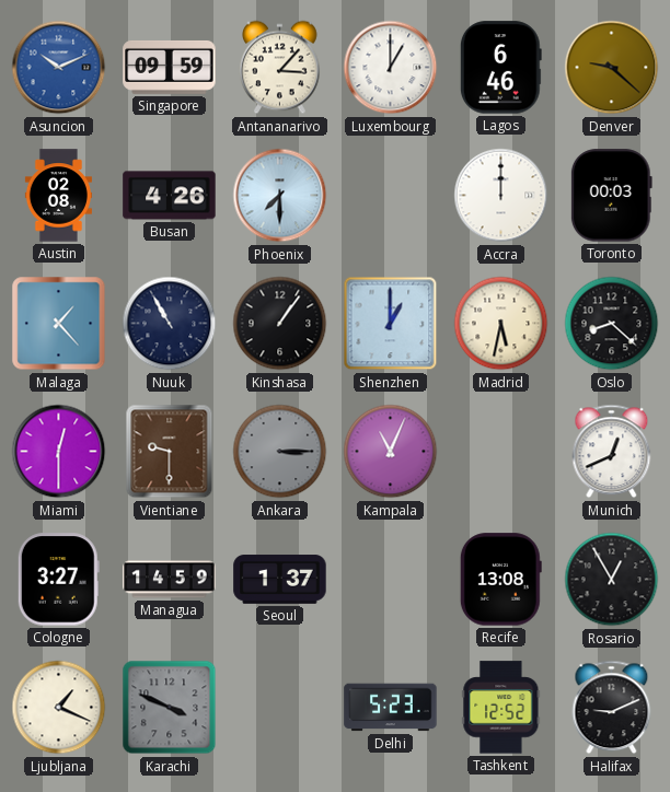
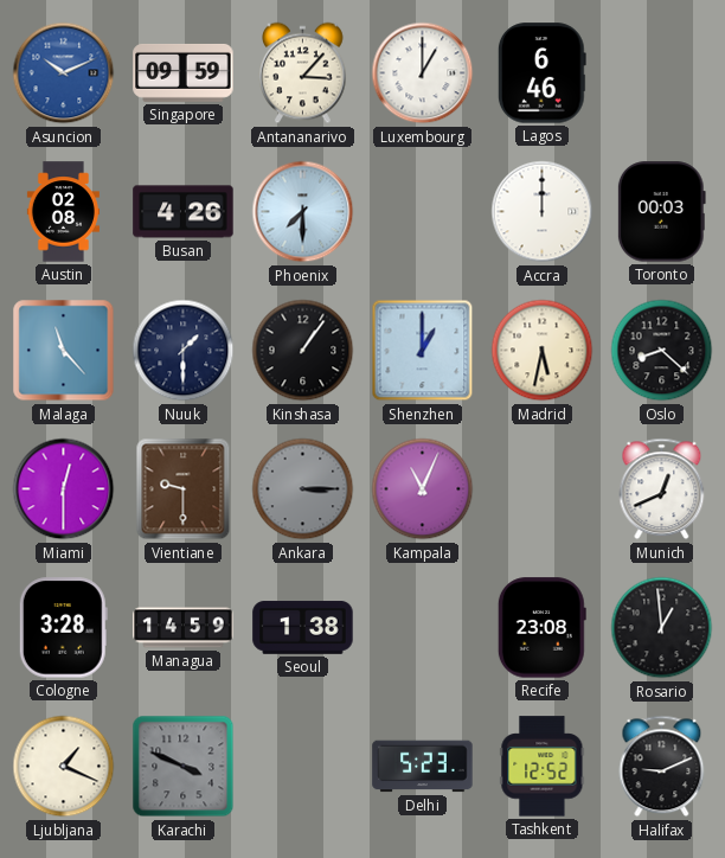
Denver: 9:22 -> none (612, 68)
Malaga: 1:23 -> 11:23 (64, 351)
Nuuk: 10:55 -> 1:30 (184, 351)
Cologne: 3:27 -> 3:28 (63, 628)
Seoul: 1:37 -> 1:38 (303, 628)
Recife: 13:08 -> 23:08 (541, 628)
Rosario: 12:55 -> 12:59 (662, 628)
